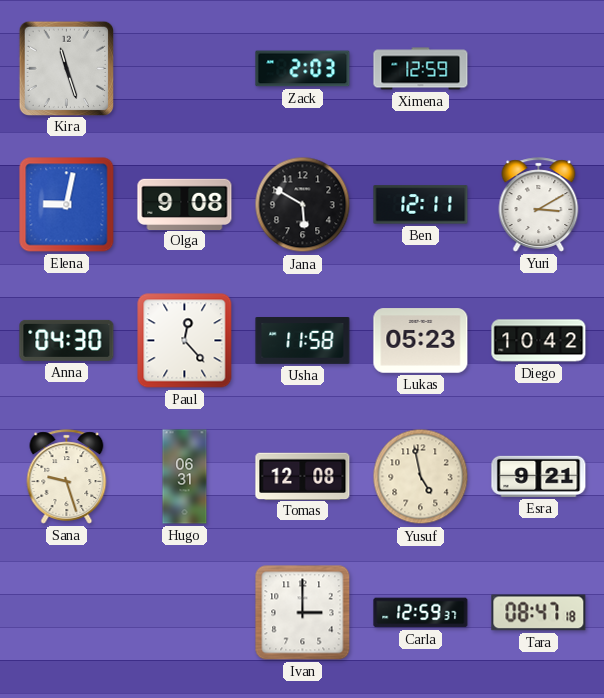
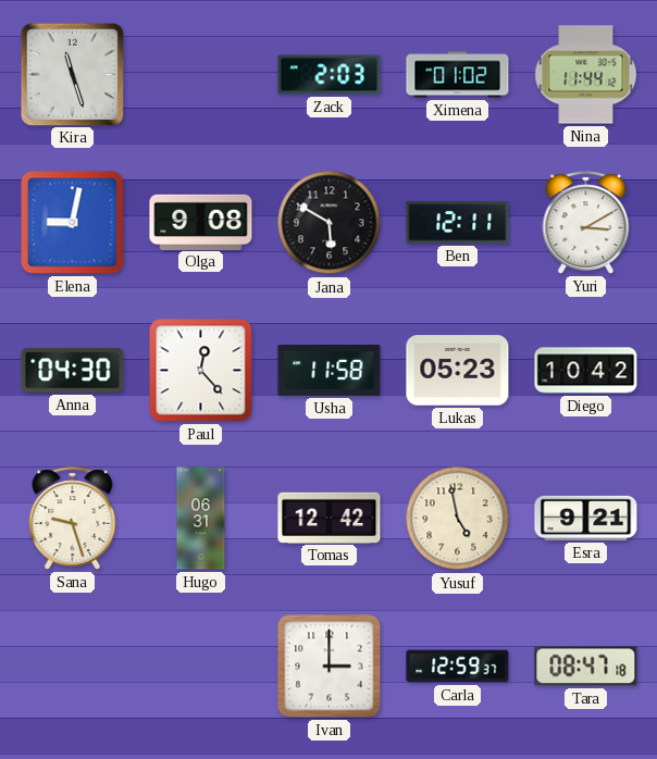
Ximena: 12:59 -> 01:02 (458, 75)
Nina: none -> 11:44 (586, 75)
Tomas: 12:08 -> 12:42 (330, 518)
